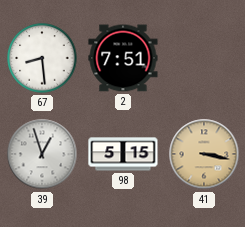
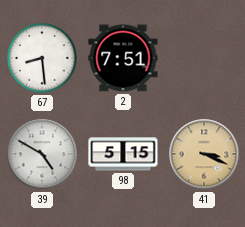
39: 12:57 -> 4:50 (42, 154)
41: 3:17 -> 3:19 (204, 154)
